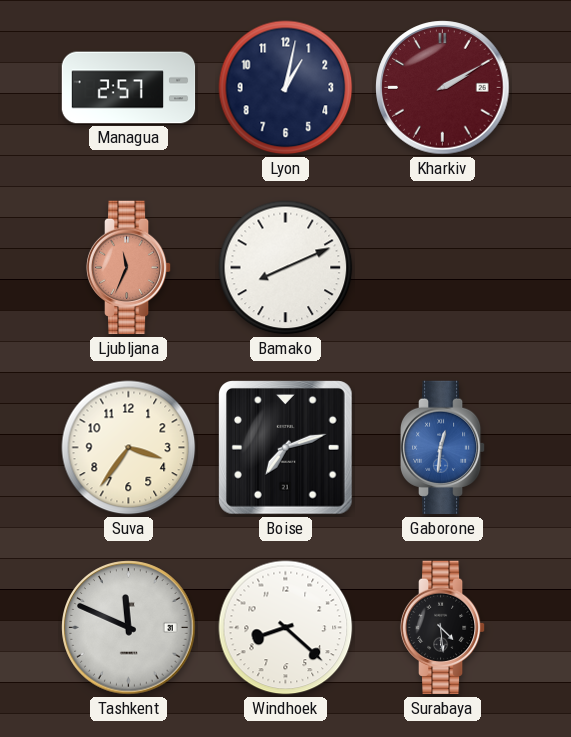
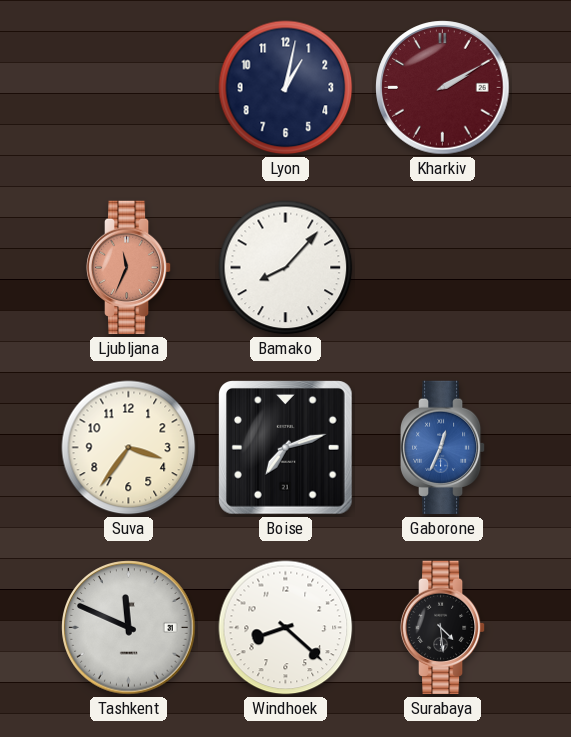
Managua: 2:57 -> none (129, 88)
Bamako: 8:11 -> 8:07 (286, 268)
Gaborone: 12:31 -> 12:34 (443, 448)
